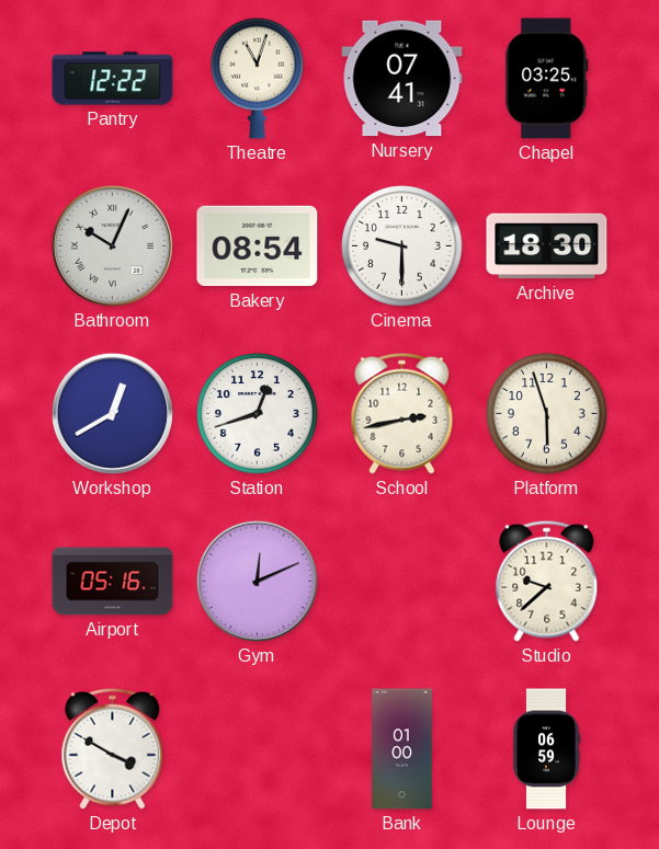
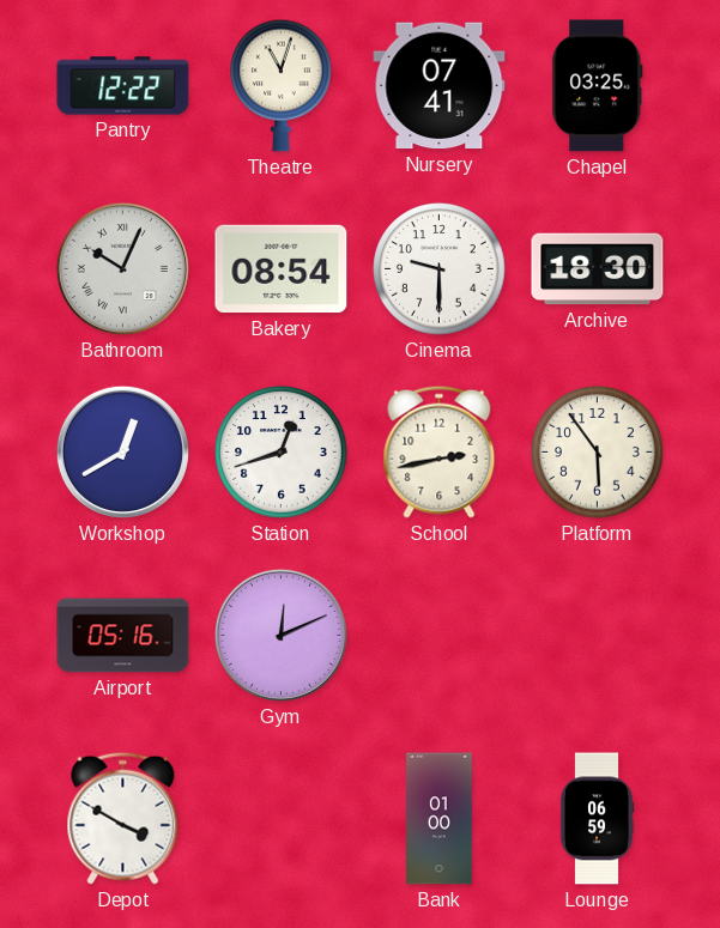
Platform: 5:57 -> 5:54 (598, 453)
Studio: 9:38 -> none (547, 581)
